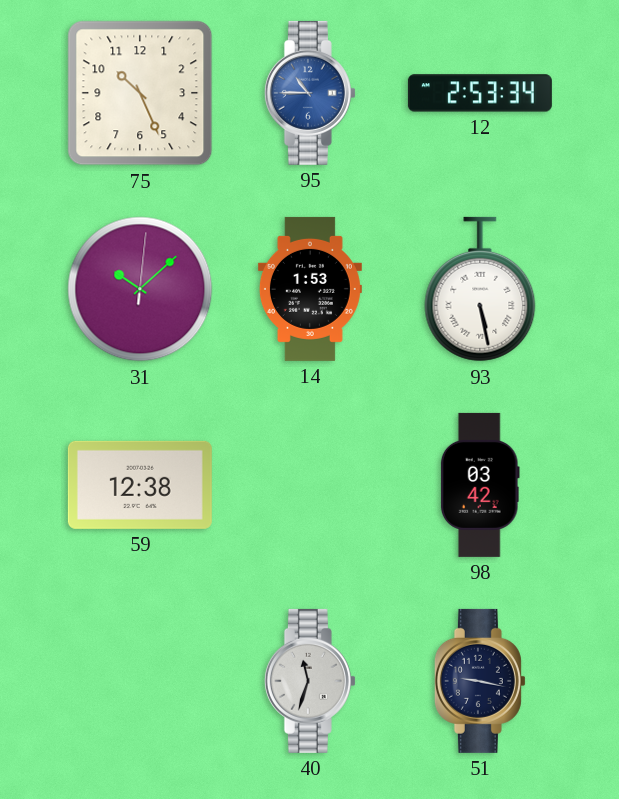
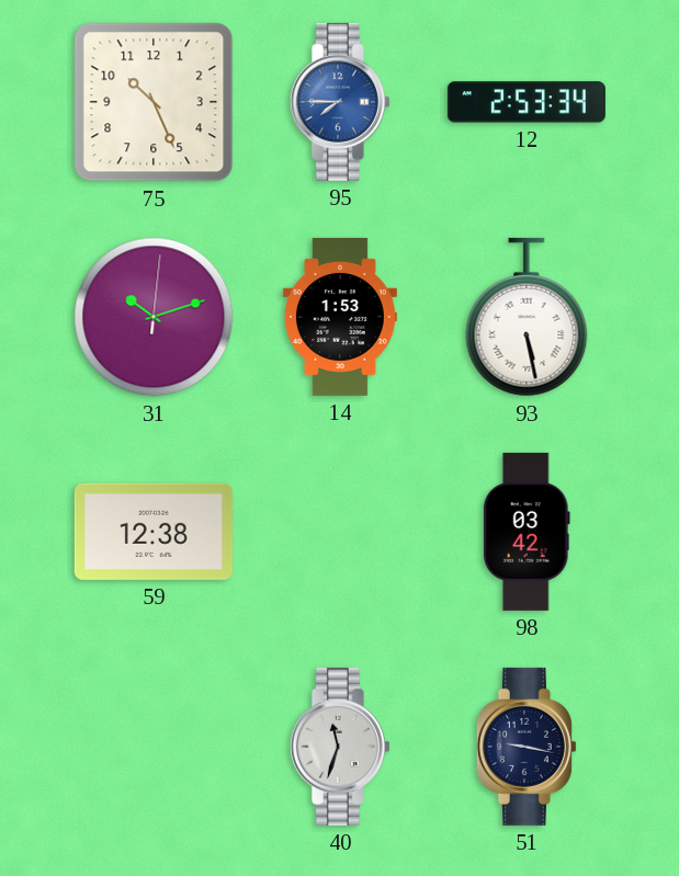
95: 10:45 -> 7:45 (340, 102)
31: 10:08 -> 10:12 (154, 317)
